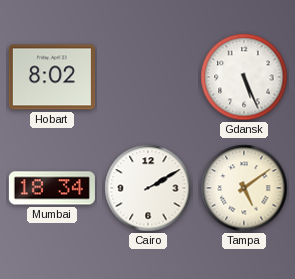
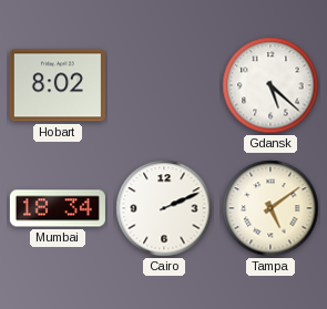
Gdansk: 5:26 -> 5:22 (270, 85)
Cairo: 2:10 -> 2:11 (164, 208)
